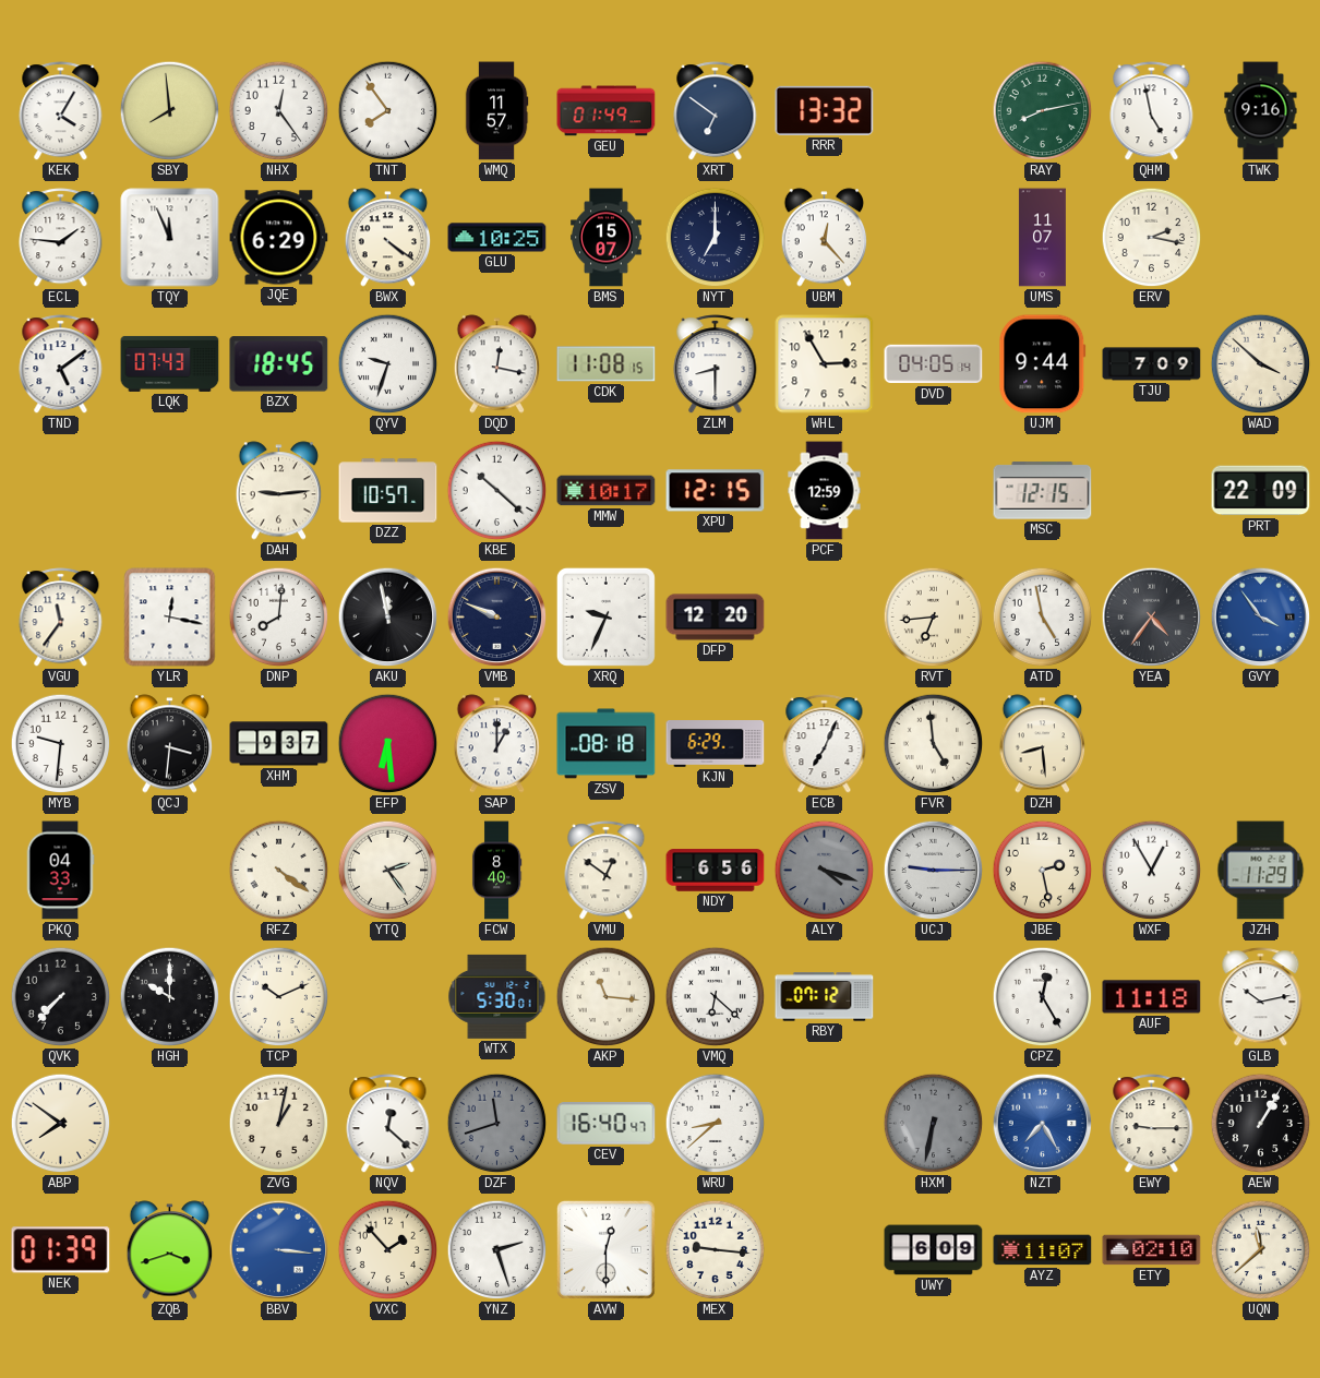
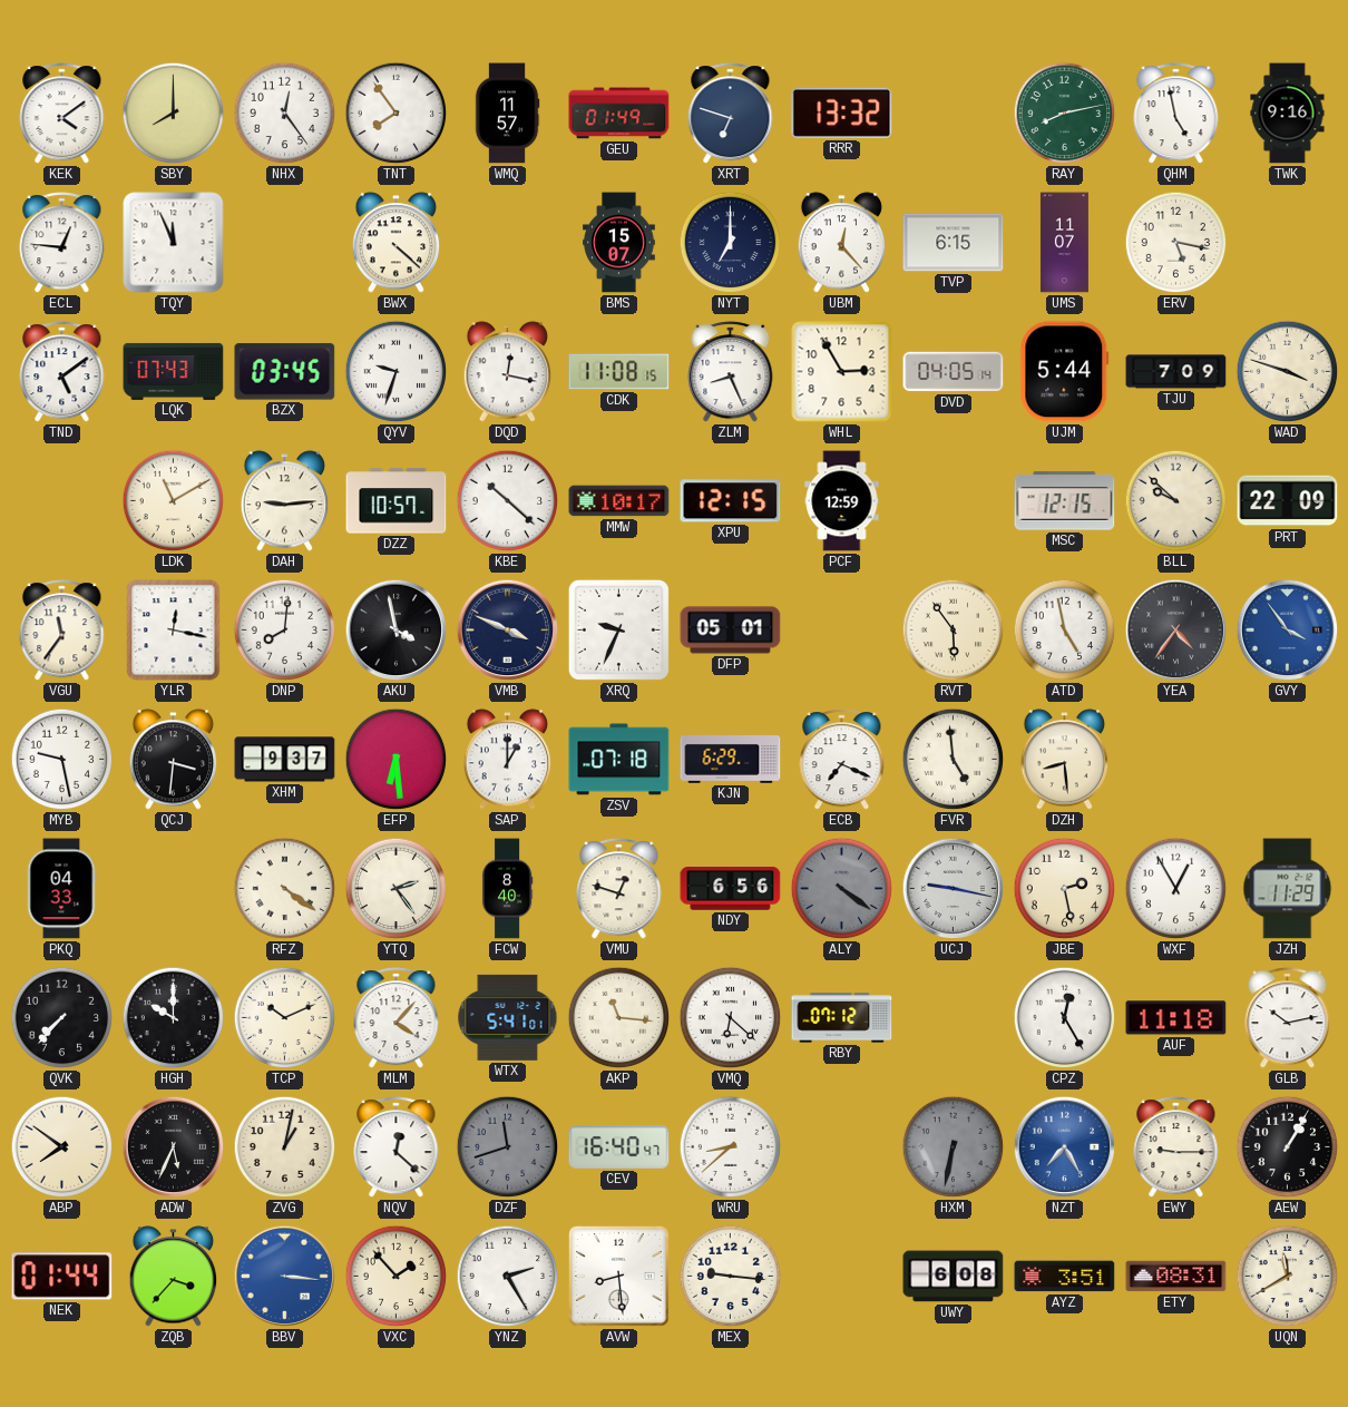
KEK: 4:05 -> 4:09 (62, 114)
SBY: 7:59 -> 8:00 (174, 114)
XRT: 6:51 -> 6:48 (731, 114)
ECL: 1:46 -> 12:46 (62, 243)
JQE: 6:29 -> none (279, 238)
BWX: 4:21 -> 4:22 (397, 243)
GLU: 10:25 -> none (497, 238)
TVP: none -> 6:15 (954, 243)
ERV: 2:17 -> 5:17 (1176, 243)
BZX: 18:45 -> 03:45 (285, 372)
ZLM: 8:30 -> 8:26 (731, 372)
UJM: 9:44 -> 5:44 (1065, 372)
WAD: 3:52 -> 3:48 (1288, 372)
LDK: none -> 11:10 (174, 501)
BLL: none -> 9:52 (1176, 501)
AKU: 11:58 -> 3:58 (397, 631)
VMB: 9:49 -> 3:49 (508, 631)
DFP: 12:20 -> 05:01 (731, 631)
RVT: 6:44 -> 5:54 (954, 631)
MYB: 9:31 -> 9:28 (62, 760)
ZSV: 08:18 -> 07:18 (619, 760)
ECB: 7:04 -> 7:19 (842, 760)
VMU: 12:51 -> 12:48 (619, 889)
ALY: 4:18 -> 4:21 (842, 889)
UCJ: 9:15 -> 9:17 (954, 889)
MLM: none -> 4:07 (397, 1018)
WTX: 5:30 -> 5:41 (508, 1017)
ADW: none -> 5:34 (174, 1147)
NEK: 01:39 -> 01:44 (62, 1277)
ZQB: 3:42 -> 3:37 (174, 1277)
YNZ: 2:27 -> 2:25 (508, 1277)
AVW: 12:30 -> 8:29 (618, 1276)
UWY: 6:09 -> 6:08 (954, 1277)
AYZ: 11:07 -> 3:51 (1065, 1277)
ETY: 02:10 -> 08:31 (1176, 1277)
UQN: 11:38 -> 11:40 (1288, 1277)
